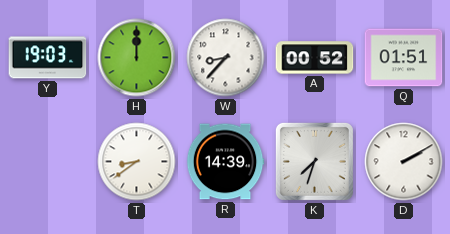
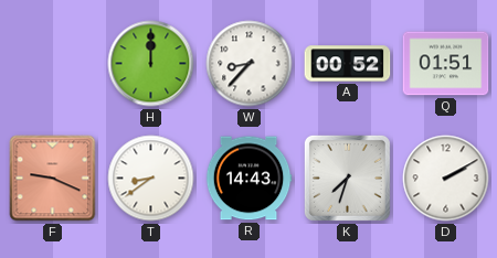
Y: 19:03 -> none (48, 58)
F: none -> 9:19 (53, 179)
R: 14:39 -> 14:43 (248, 179)
